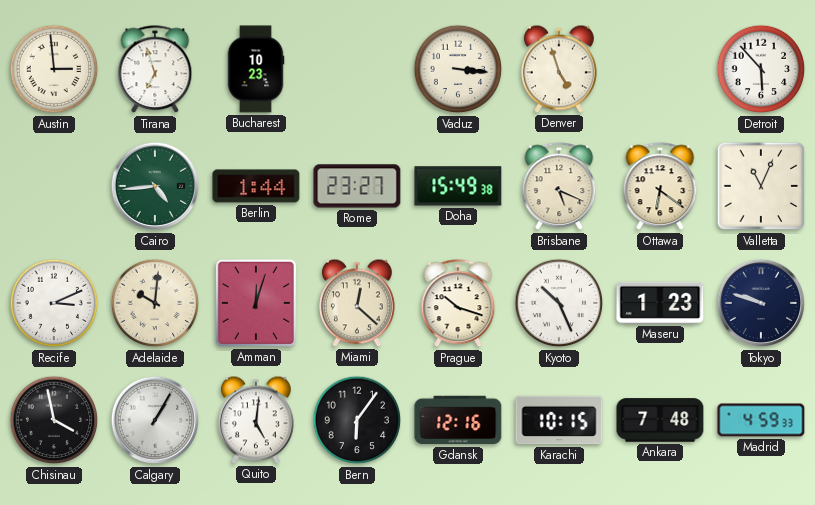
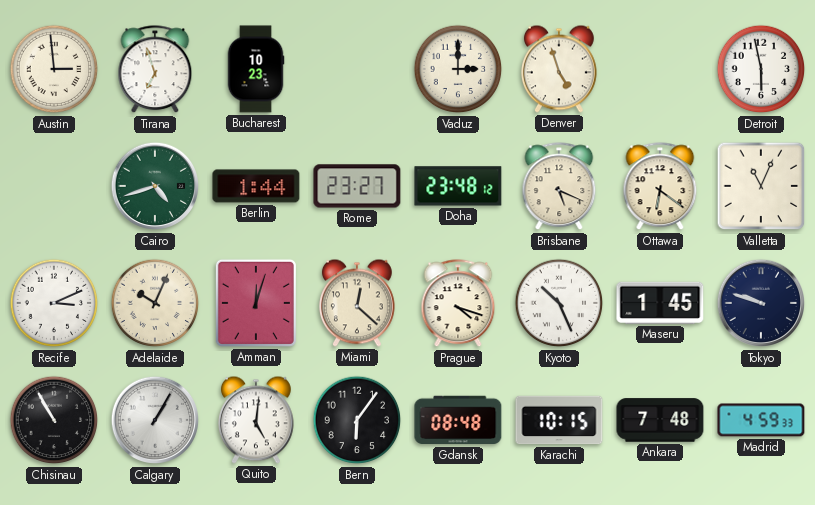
Vaduz: 3:16 -> 3:00 (458, 69)
Detroit: 5:53 -> 5:58 (761, 69)
Cairo: 4:44 -> 4:42 (155, 186)
Doha: 15:49 -> 23:48 (458, 186)
Adelaide: 10:01 -> 10:04 (155, 303)
Prague: 10:18 -> 4:18 (458, 304)
Maseru: 1:23 -> 1:45 (660, 303)
Chisinau: 3:58 -> 10:55 (54, 420)
Gdansk: 12:16 -> 08:48 (458, 420)
